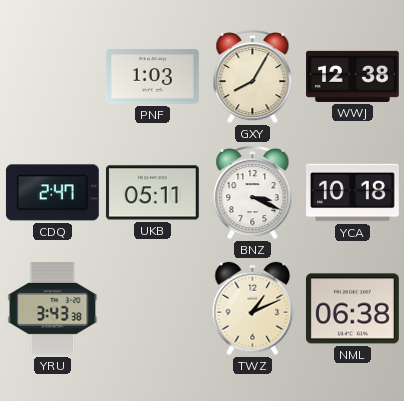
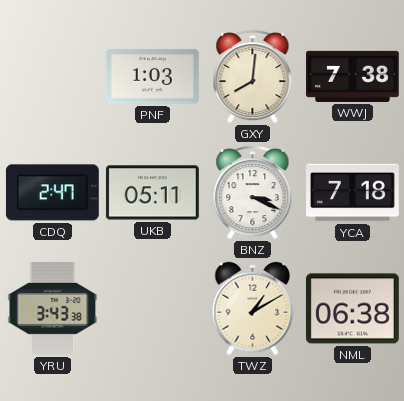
GXY: 8:05 -> 8:01 (253, 76)
WWJ: 12:38 -> 7:38 (353, 76)
YCA: 10:18 -> 7:18 (353, 193)
TWZ: 1:11 -> 1:10 (253, 309)
